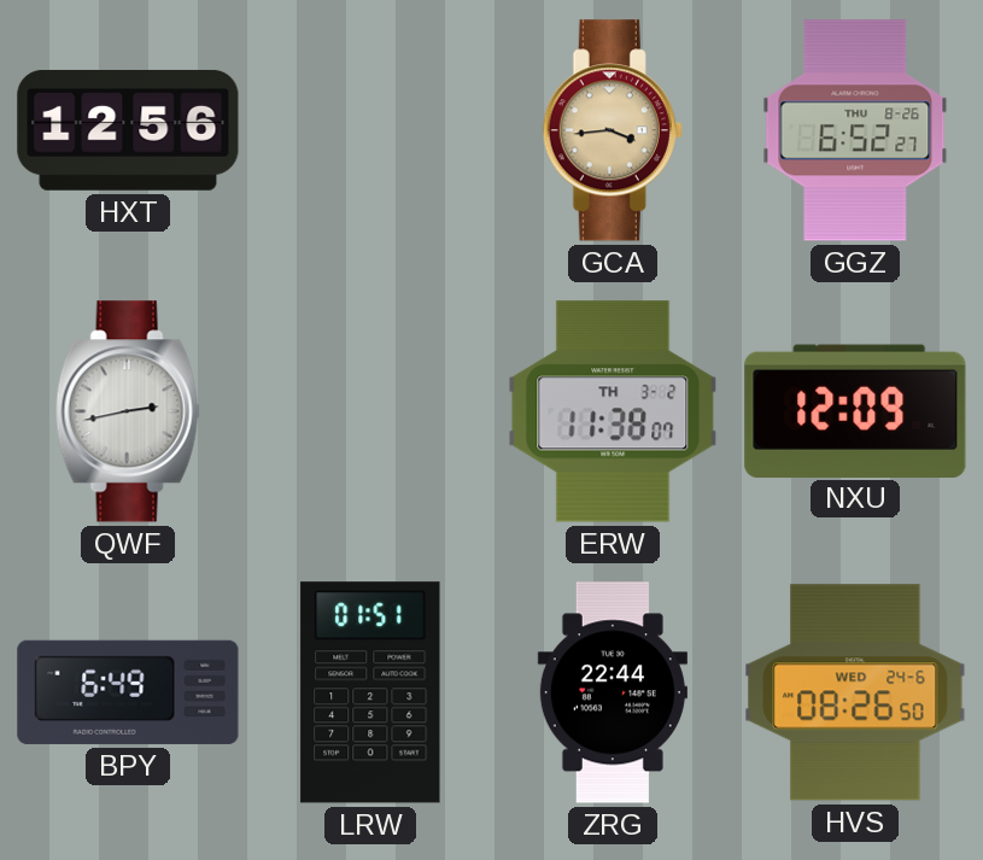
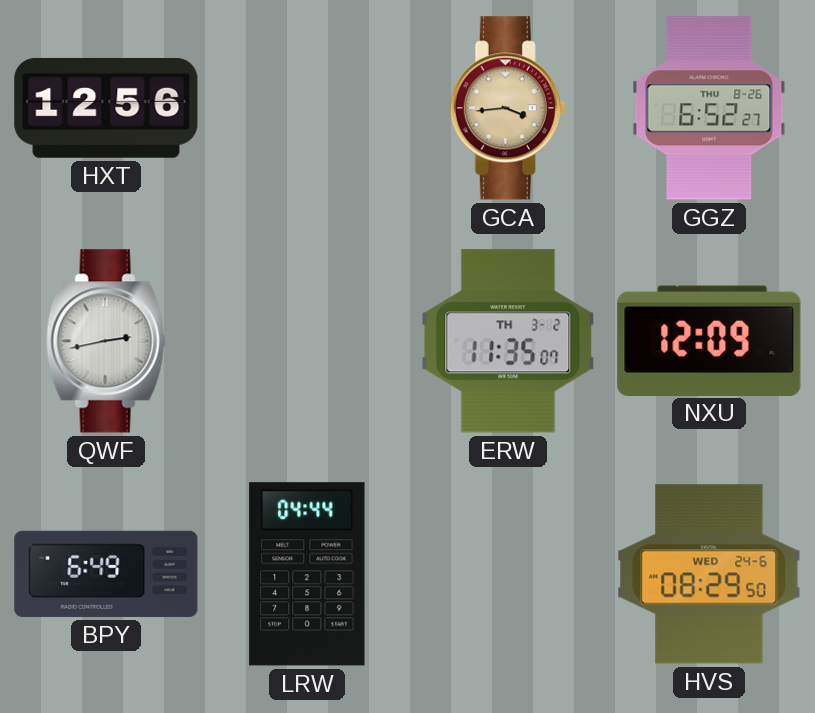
ERW: 11:38 -> 11:35 (508, 341)
LRW: 01:51 -> 04:44 (307, 574)
ZRG: 22:44 -> none (613, 692)
HVS: 08:26 -> 08:29 (709, 574)
